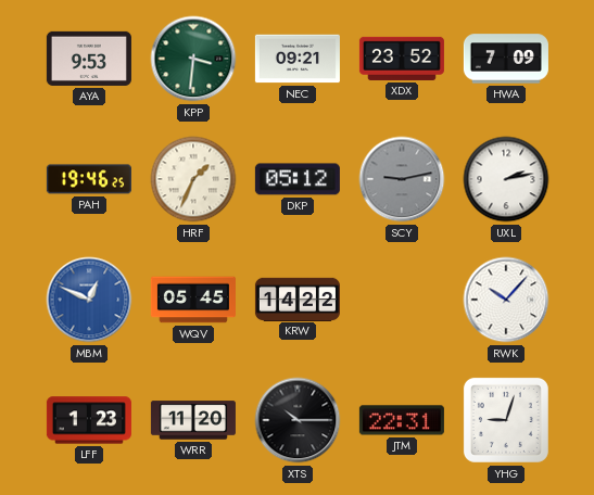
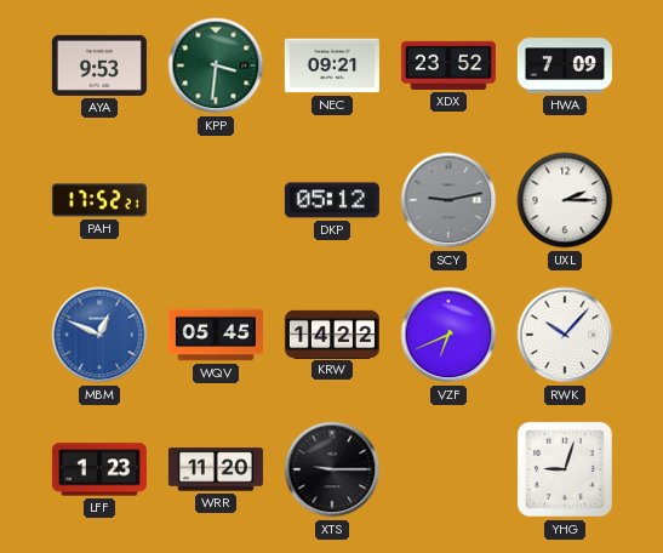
PAH: 19:46 -> 17:52 (99, 200)
HRF: 1:34 -> none (193, 179)
UXL: 2:13 -> 2:15 (565, 200)
VZF: none -> 6:41 (448, 335)
XTS: 10:15 -> 9:15 (332, 469)
JTM: 22:31 -> none (402, 420)
